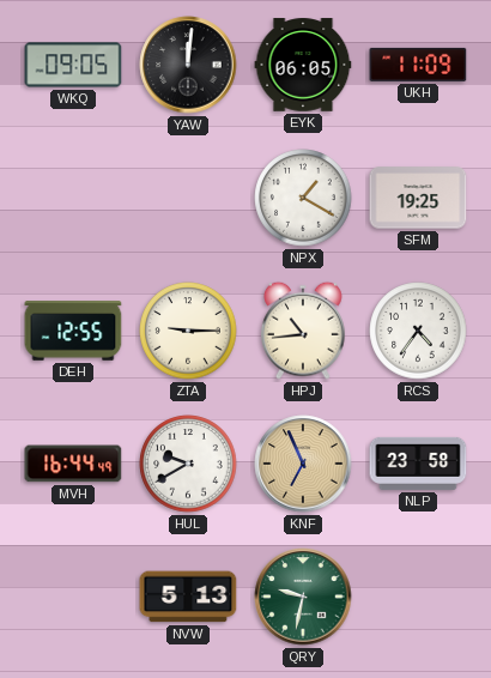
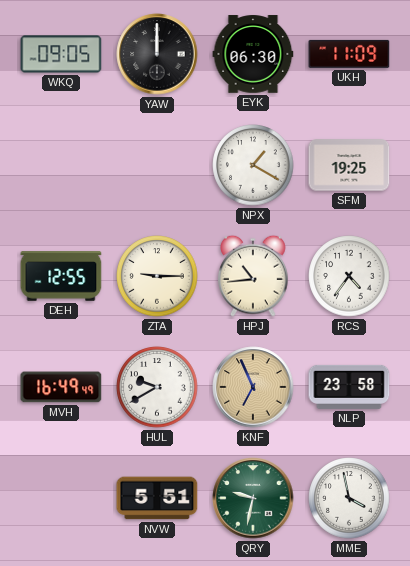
YAW: 12:01 -> 12:00 (157, 54)
EYK: 06:05 -> 06:30 (253, 54)
MVH: 16:44 -> 16:49 (61, 387)
NVW: 5:13 -> 5:51 (157, 498)
MME: none -> 3:58 (349, 498)
